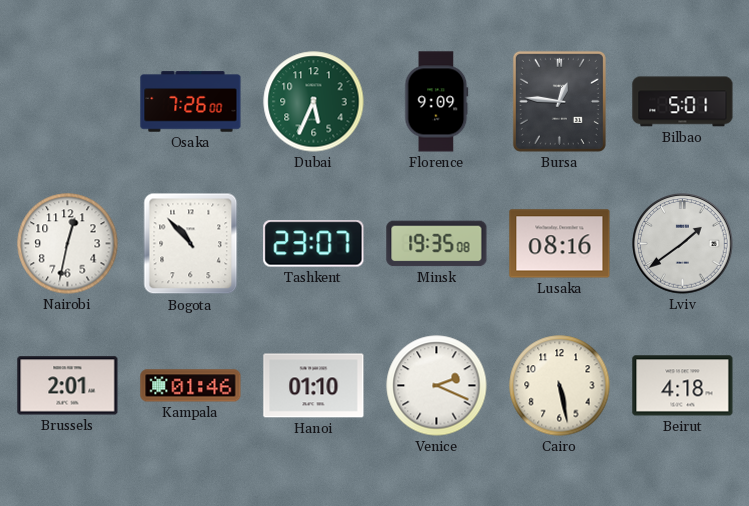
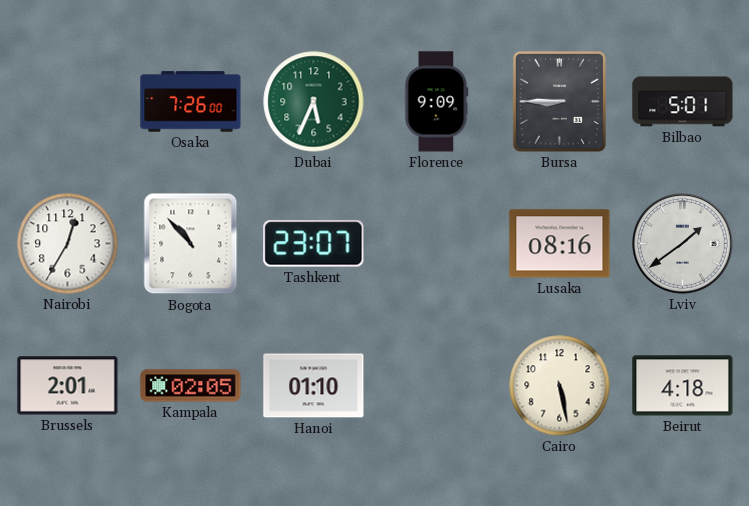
Bursa: 12:46 -> 8:45 (559, 101)
Nairobi: 12:32 -> 12:35 (68, 244)
Minsk: 19:35 -> none (437, 244)
Kampala: 01:46 -> 02:05 (191, 386)
Venice: 2:19 -> none (437, 386)
